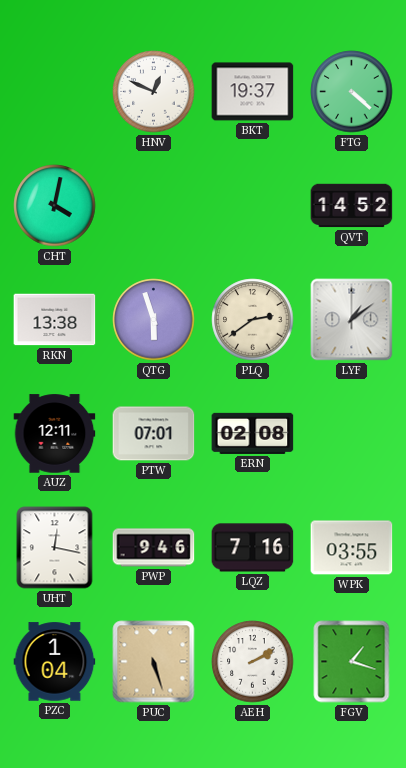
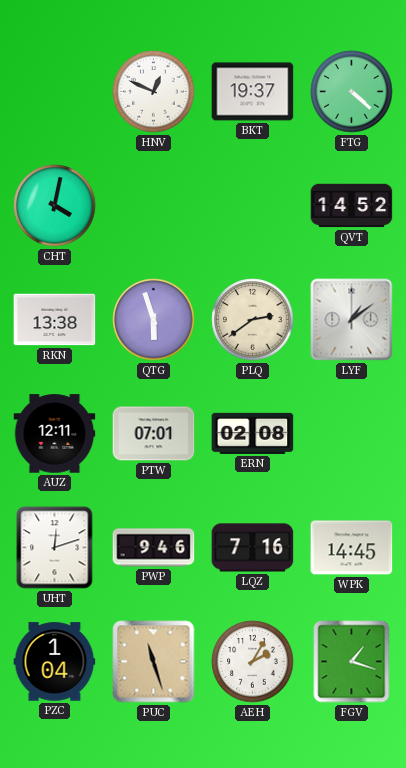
UHT: 12:17 -> 12:12 (55, 548)
WPK: 03:55 -> 14:45 (352, 548)
PUC: 5:27 -> 11:27 (154, 662)
AEH: 2:10 -> 2:05 (253, 662)
